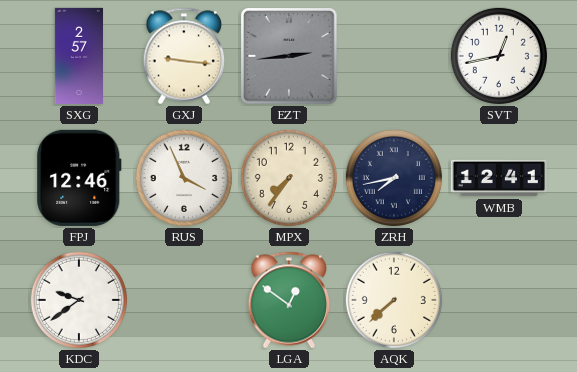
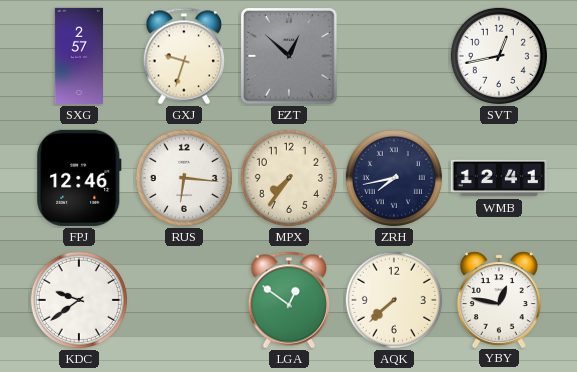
GXJ: 9:16 -> 9:33 (184, 56)
EZT: 2:44 -> 12:52 (289, 56)
RUS: 3:56 -> 6:16 (184, 178)
YBY: none -> 12:47 (499, 299)
